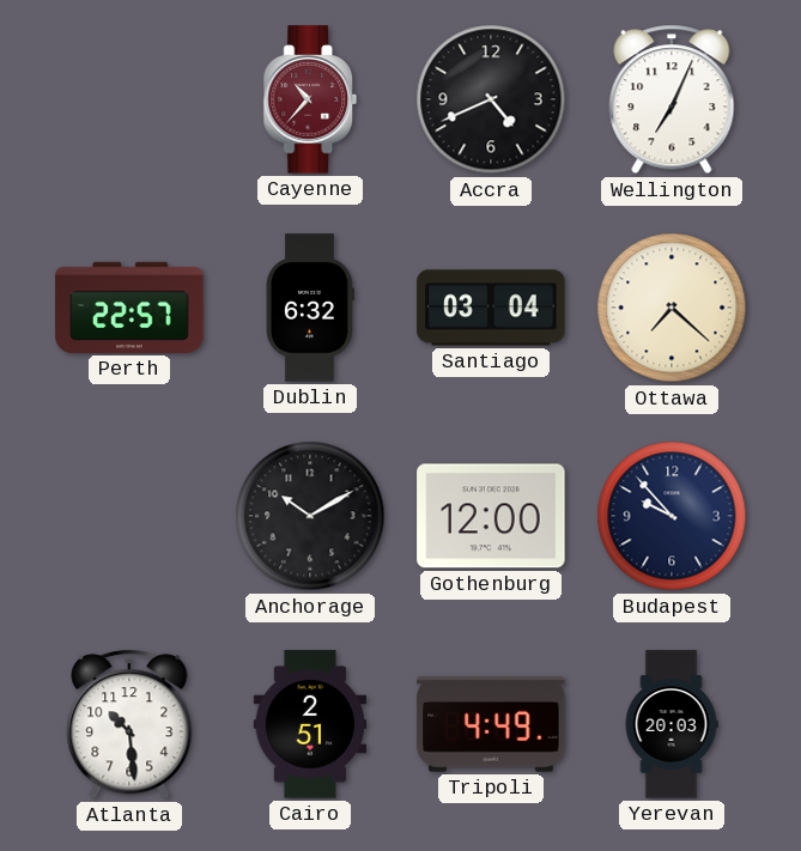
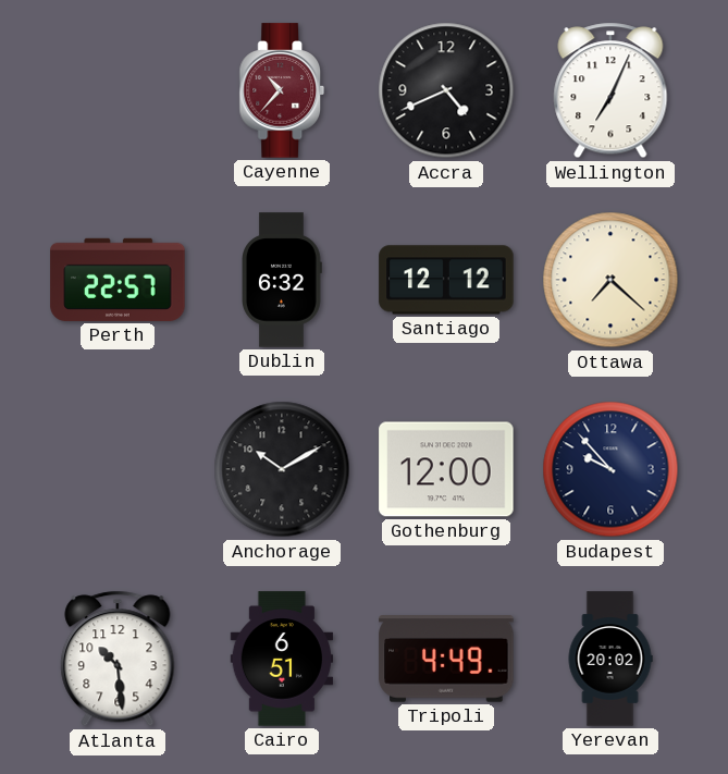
Santiago: 03:04 -> 12:12 (446, 280)
Cairo: 2:51 -> 6:51 (282, 659)
Yerevan: 20:03 -> 20:02 (610, 659)
